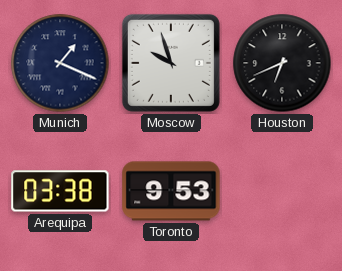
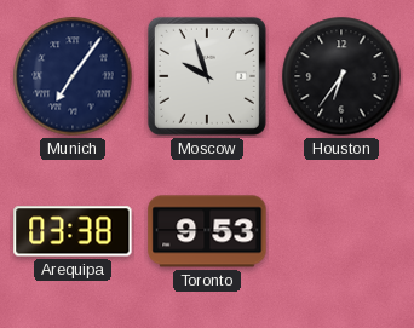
Munich: 1:19 -> 7:06 (73, 76)
Houston: 6:41 -> 6:36 (341, 76)
